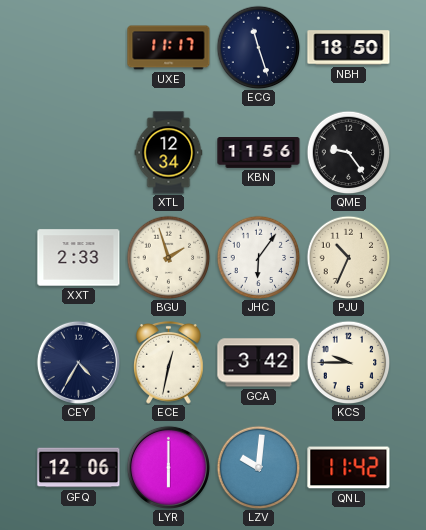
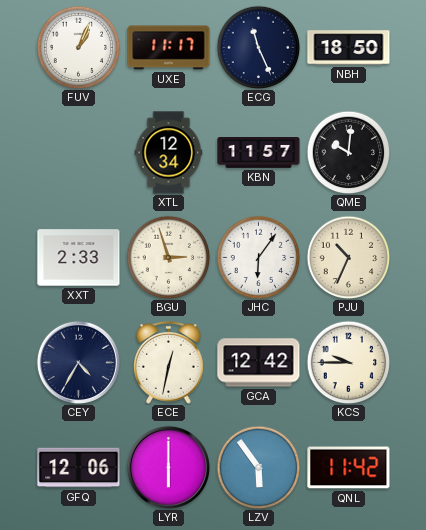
FUV: none -> 1:04 (78, 47)
ECG: 11:27 -> 11:26 (258, 47)
KBN: 11:56 -> 11:57 (259, 153)
QME: 9:24 -> 10:01 (348, 152)
BGU: 1:57 -> 2:57 (168, 257)
GCA: 3:42 -> 12:42 (259, 363)
LZV: 10:01 -> 5:54 (258, 467)
